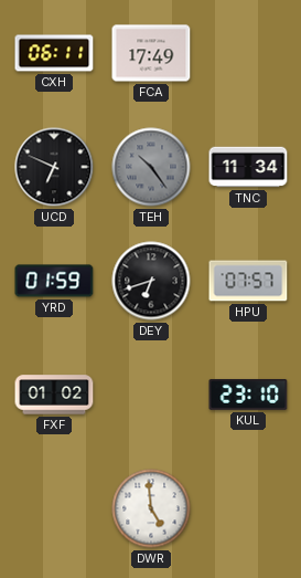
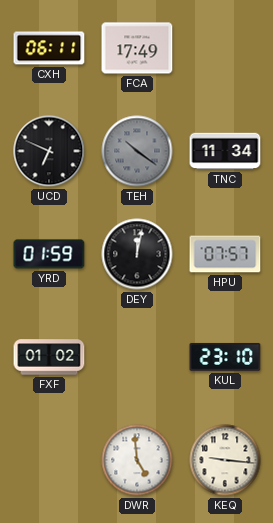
TEH: 10:24 -> 10:21 (137, 151)
DEY: 6:42 -> 12:02 (137, 254)
KEQ: none -> 9:16 (225, 460)
